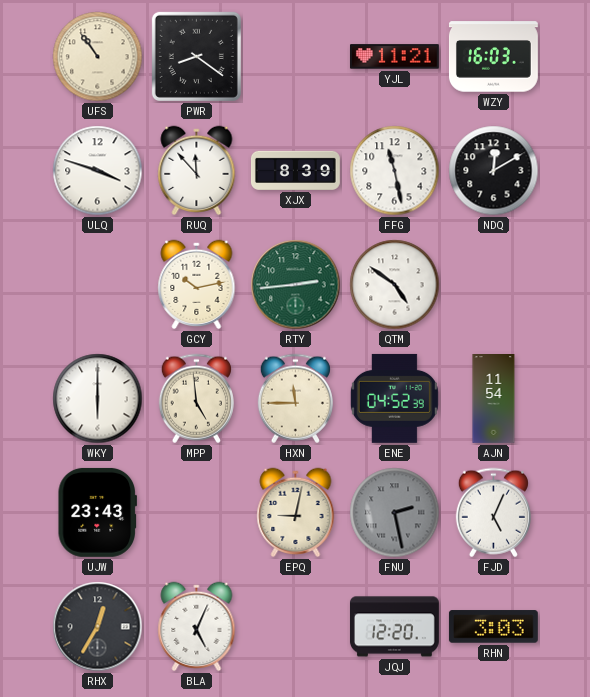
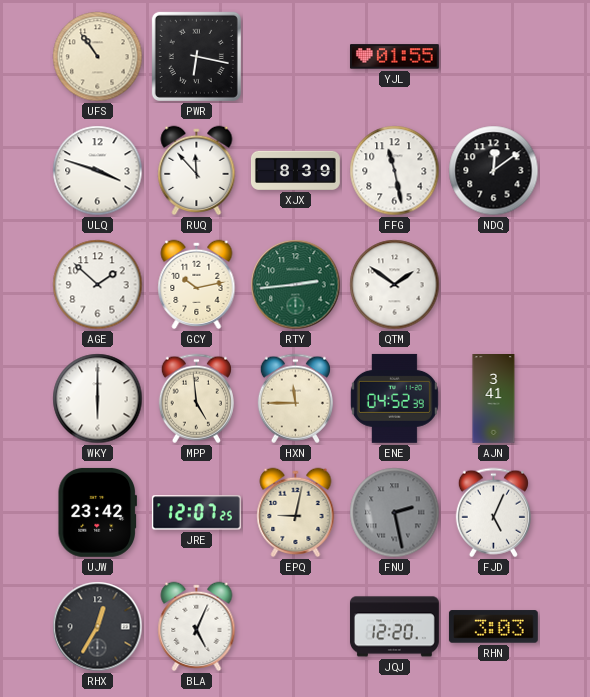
PWR: 8:21 -> 6:17 (196, 56)
YJL: 11:21 -> 01:55 (394, 57)
WZY: 16:03 -> none (493, 57)
NDQ: 12:10 -> 12:09 (494, 171)
AGE: none -> 1:52 (98, 285)
QTM: 4:51 -> 1:51 (395, 285)
AJN: 11:54 -> 3:41 (494, 399)
UJW: 23:43 -> 23:42 (97, 512)
JRE: none -> 12:07 (196, 513)
